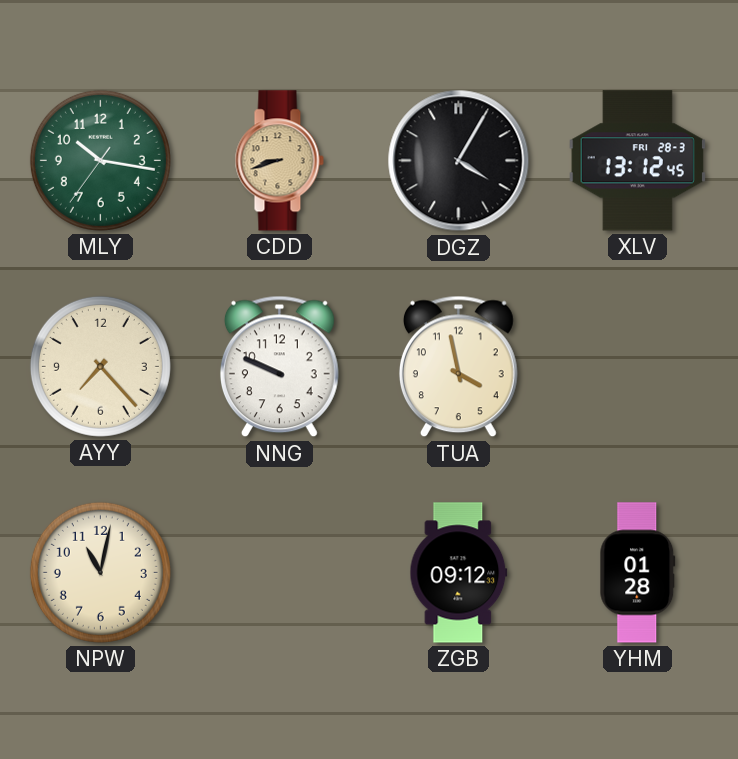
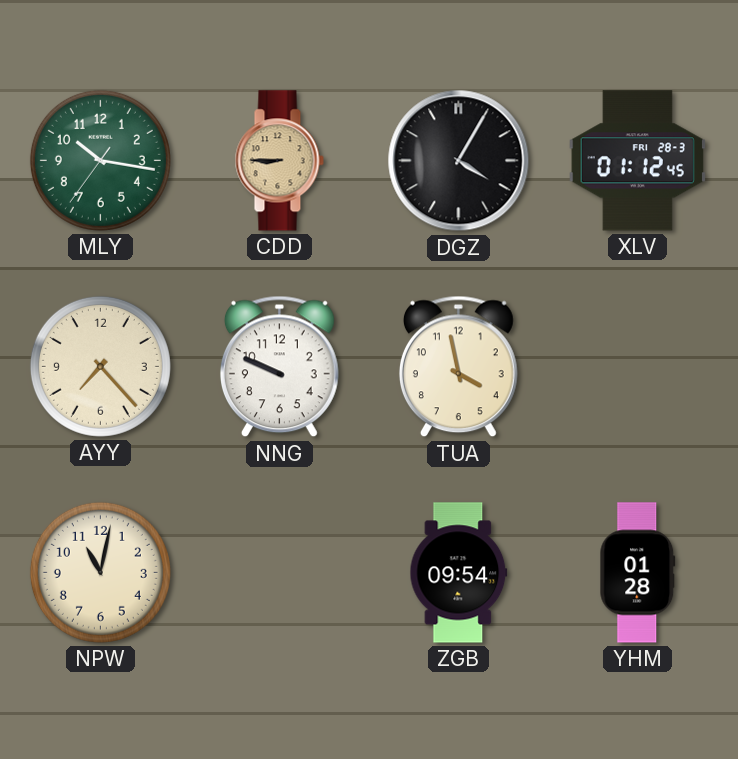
CDD: 8:42 -> 8:45 (279, 161)
XLV: 13:12 -> 01:12 (637, 161)
ZGB: 09:12 -> 09:54 (459, 573)
